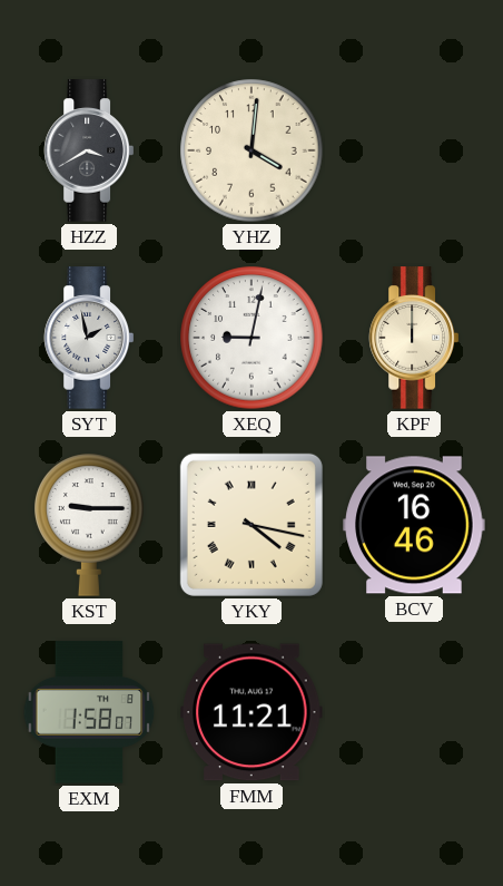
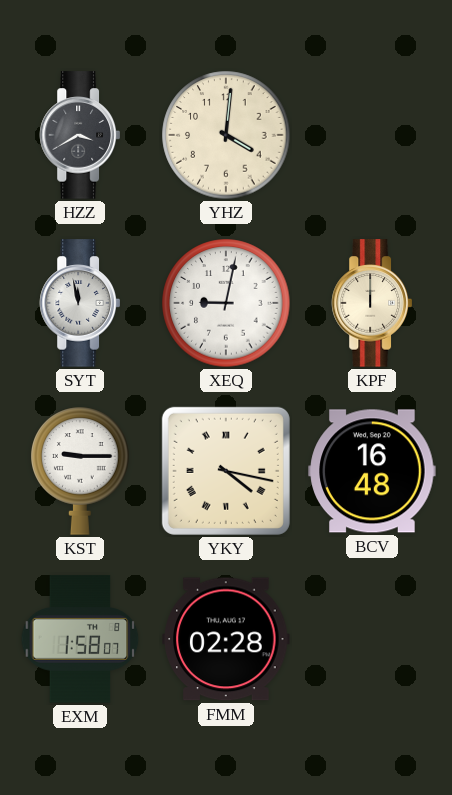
SYT: 1:58 -> 11:58 (79, 303)
BCV: 16:46 -> 16:48 (372, 471)
FMM: 11:21 -> 02:28 (226, 639)
